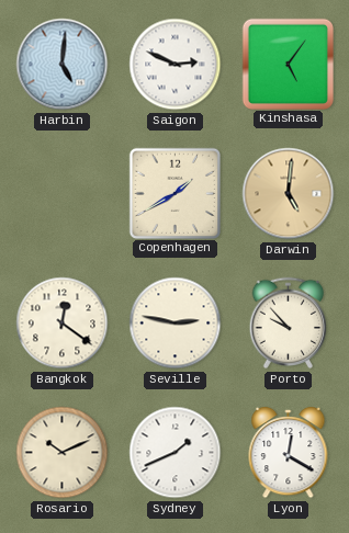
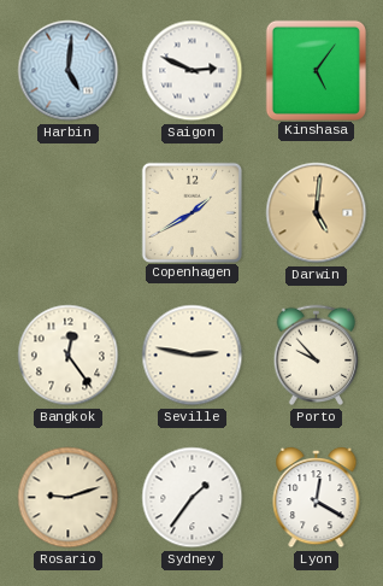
Bangkok: 12:21 -> 12:24 (69, 356)
Rosario: 10:11 -> 9:12 (69, 498)
Sydney: 1:41 -> 1:36 (193, 498)
